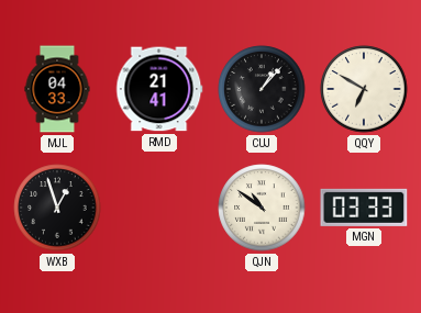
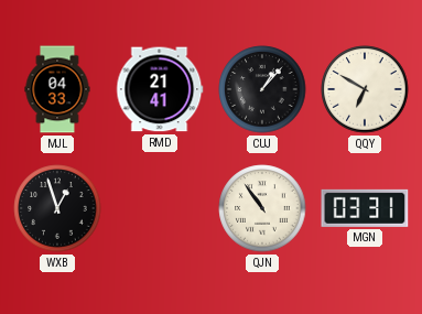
QJN: 10:51 -> 10:54 (262, 208)
MGN: 03:33 -> 03:31 (365, 208)
